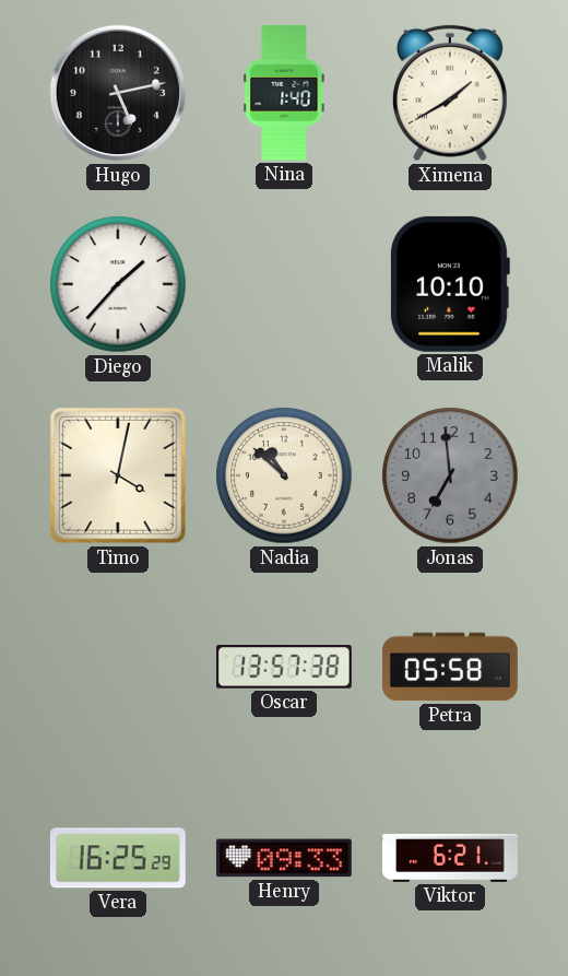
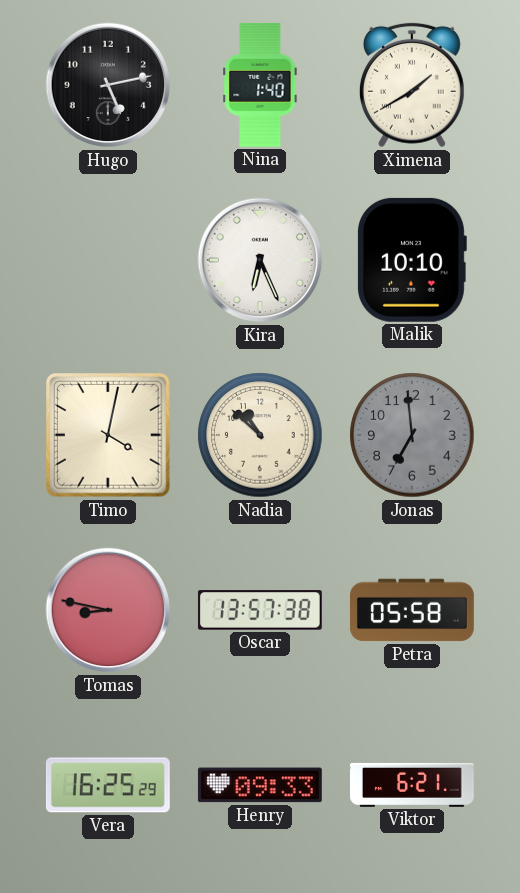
Diego: 1:37 -> none (118, 284)
Kira: none -> 6:26 (260, 260)
Tomas: none -> 8:47 (108, 610)
